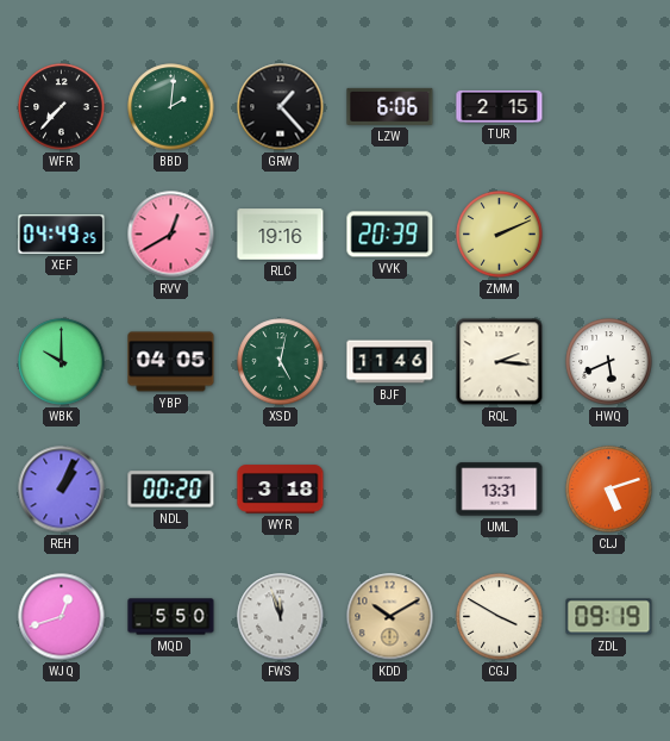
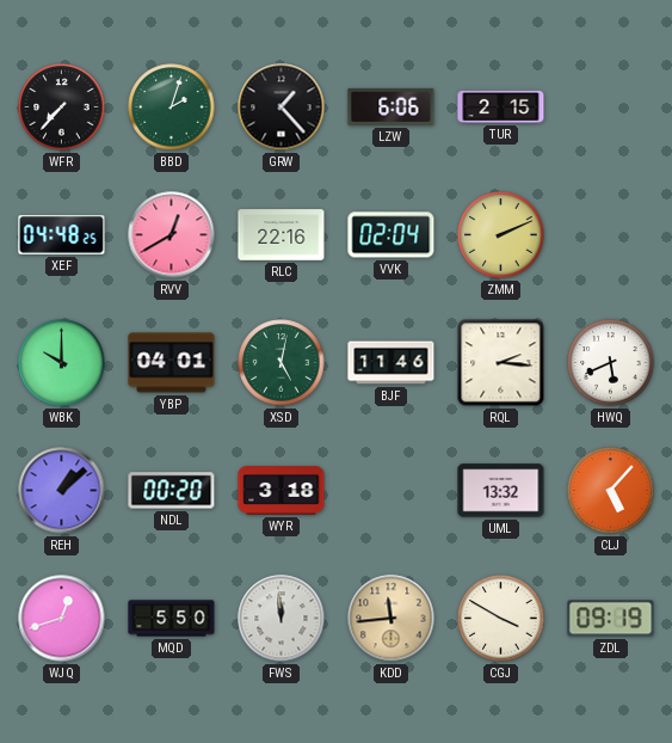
BBD: 2:01 -> 2:03 (172, 108)
XEF: 04:49 -> 04:48 (62, 235)
RLC: 19:16 -> 22:16 (282, 235)
VVK: 20:39 -> 02:04 (392, 235)
YBP: 04:05 -> 04:01 (172, 363)
REH: 1:04 -> 1:08 (62, 491)
UML: 13:31 -> 13:32 (501, 491)
CLJ: 5:12 -> 5:07 (611, 491)
FWS: 11:57 -> 11:59 (282, 619)
KDD: 10:10 -> 11:44 (392, 619)
